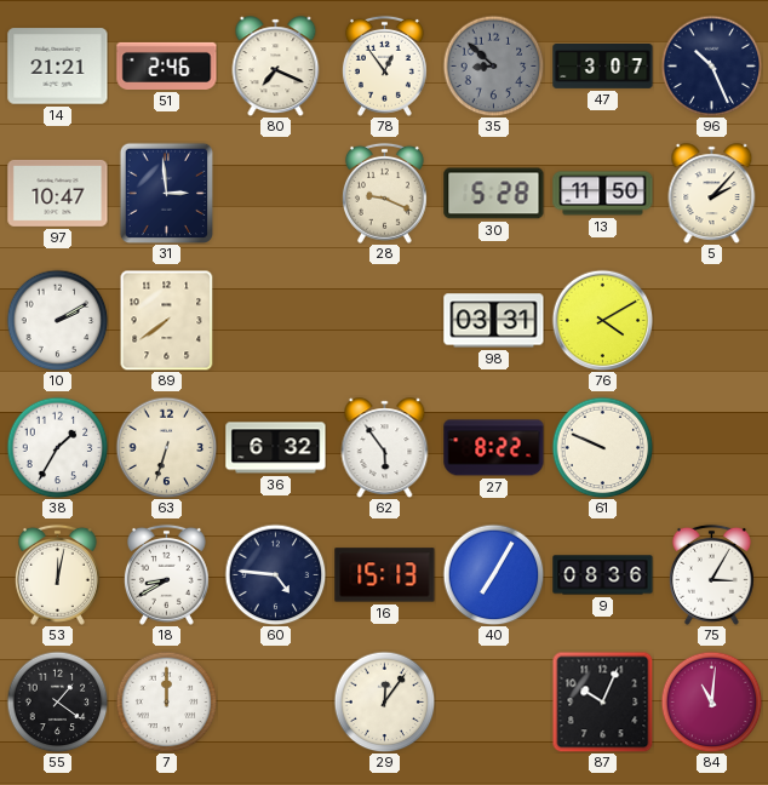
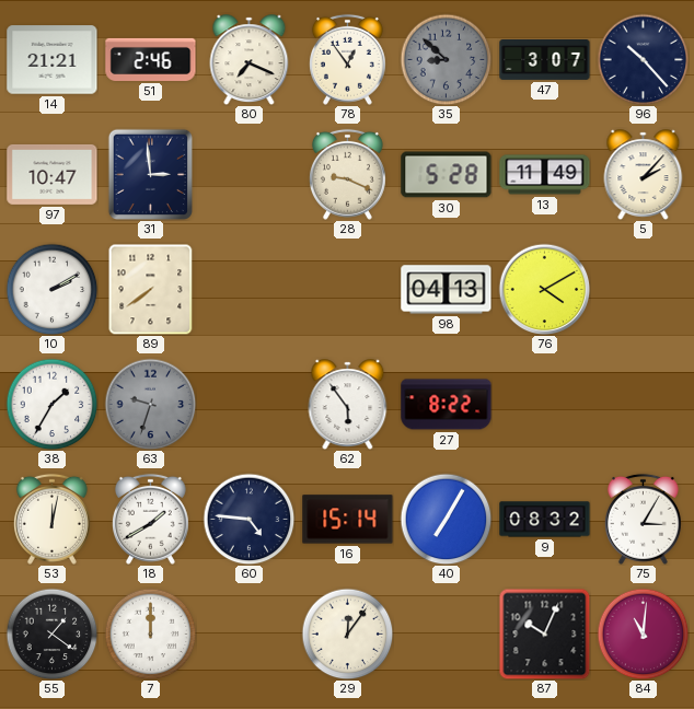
96: 10:26 -> 10:23 (643, 59)
13: 11:50 -> 11:49 (545, 175)
98: 03:31 -> 04:13 (447, 290)
63: 6:33 -> 9:33 (150, 404)
63 dial: cream -> grey (150, 404)
36: 6:32 -> none (276, 448)
61: 9:49 -> none (602, 447)
18: 8:40 -> 1:40 (150, 519)
16: 15:13 -> 15:14 (348, 520)
9: 08:36 -> 08:32 (545, 520)
